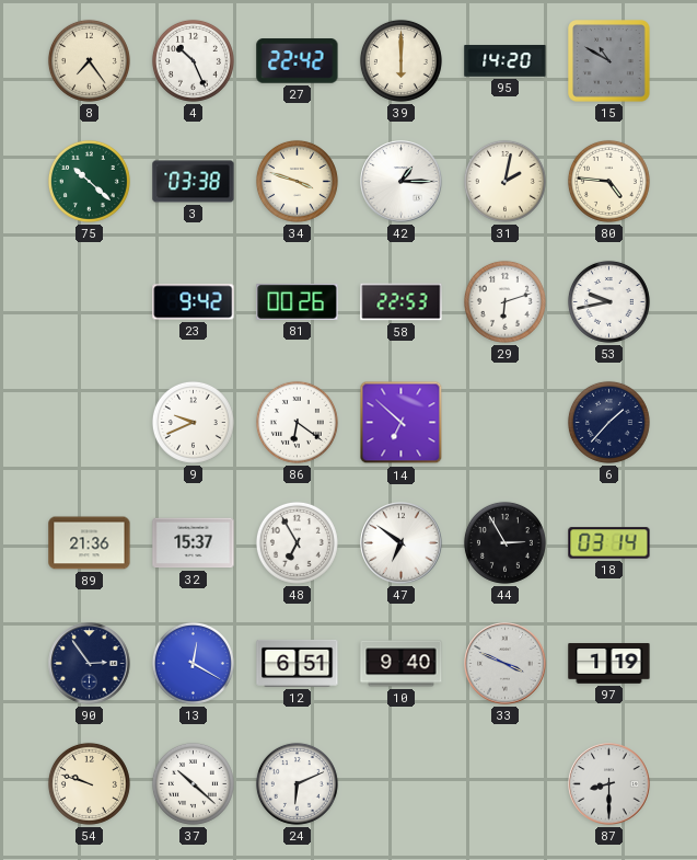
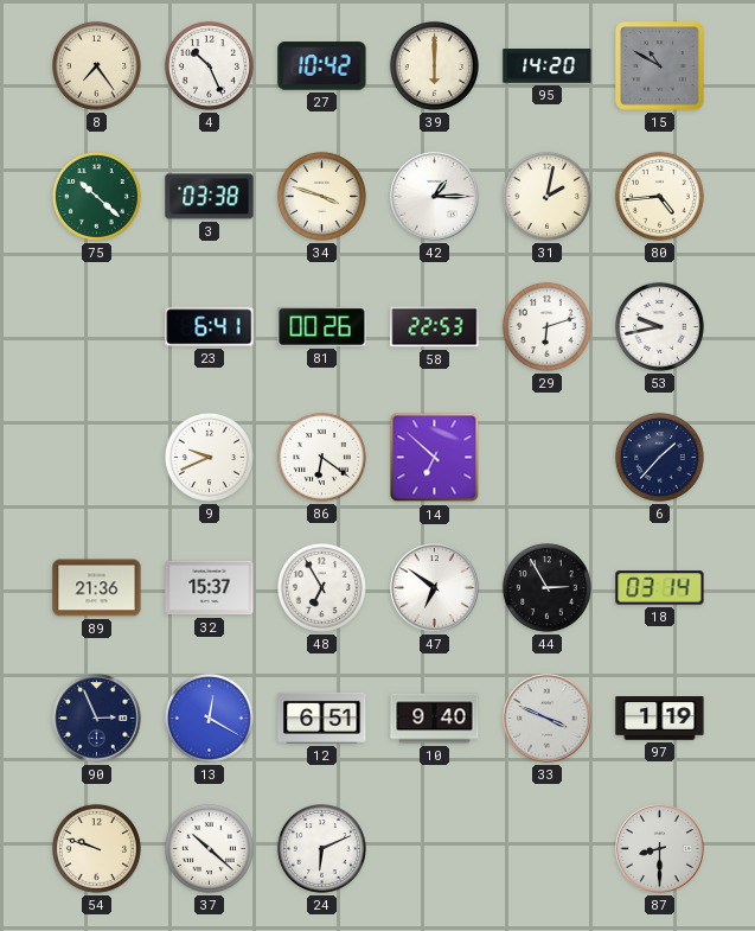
27: 22:42 -> 10:42 (322, 66)
80: 4:46 -> 4:44 (659, 196)
23: 9:42 -> 6:41 (210, 327)
90: 2:54 -> 2:56 (97, 719)
